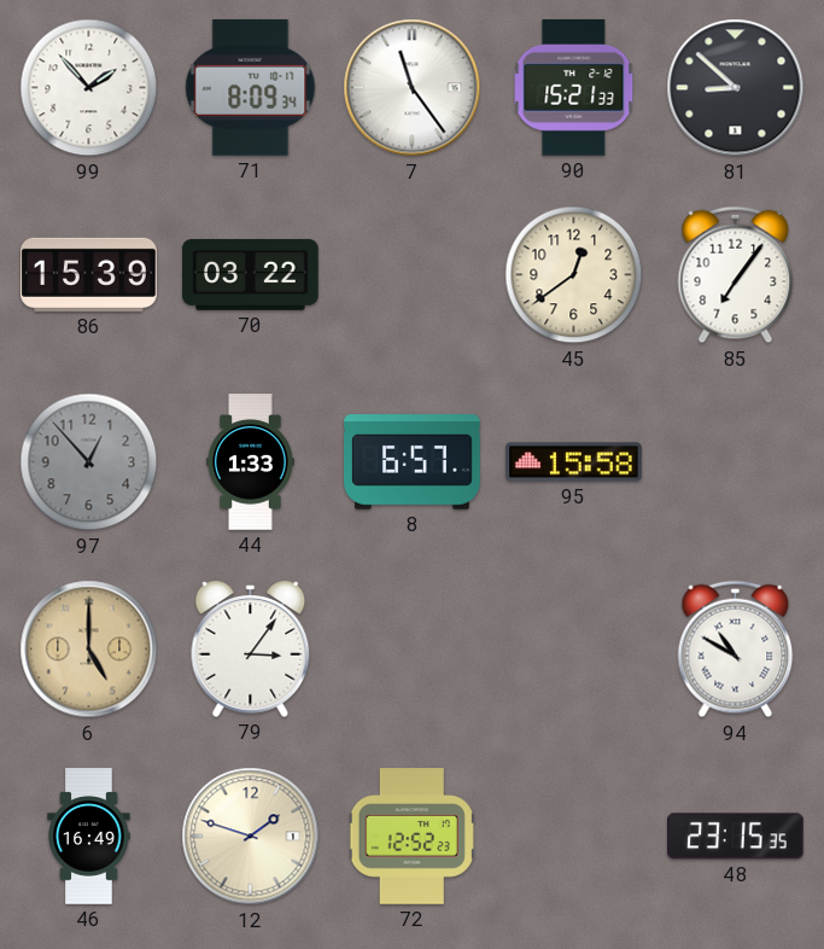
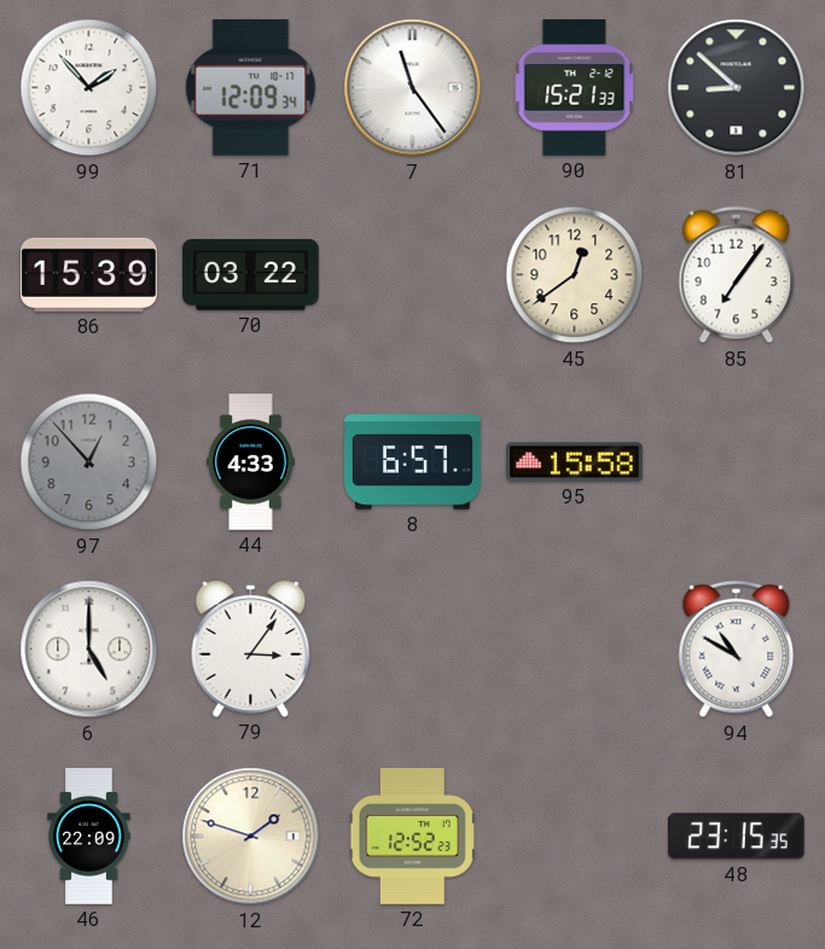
71: 8:09 -> 12:09 (251, 88)
44: 1:33 -> 4:33 (251, 462)
6 dial: champagne -> white (89, 650)
46: 16:49 -> 22:09 (89, 837)
